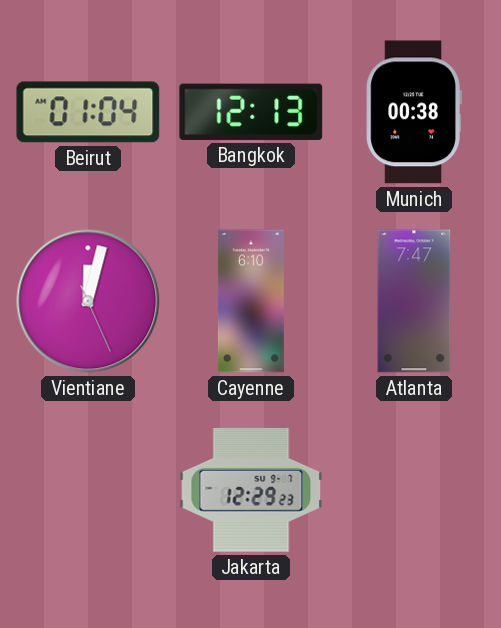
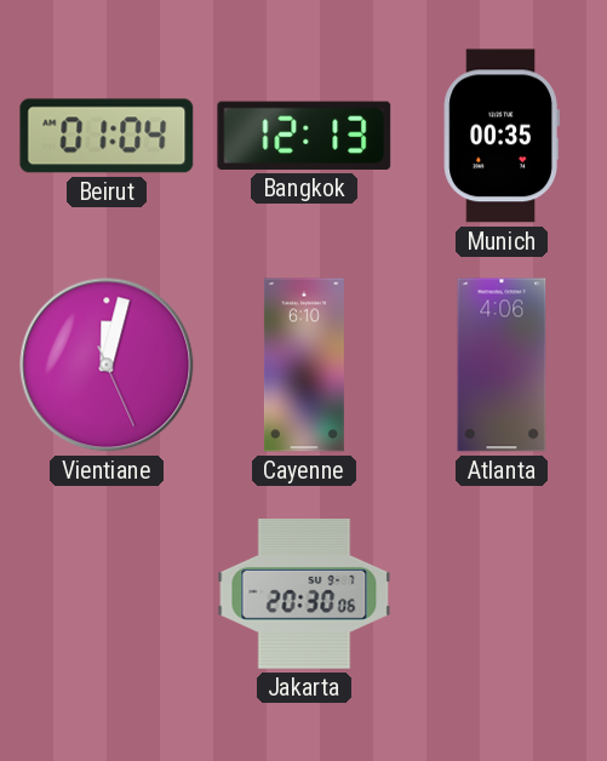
Munich: 00:38 -> 00:35 (502, 136)
Atlanta: 7:47 -> 4:06 (502, 365)
Jakarta: 12:29 -> 20:30 (304, 594)
